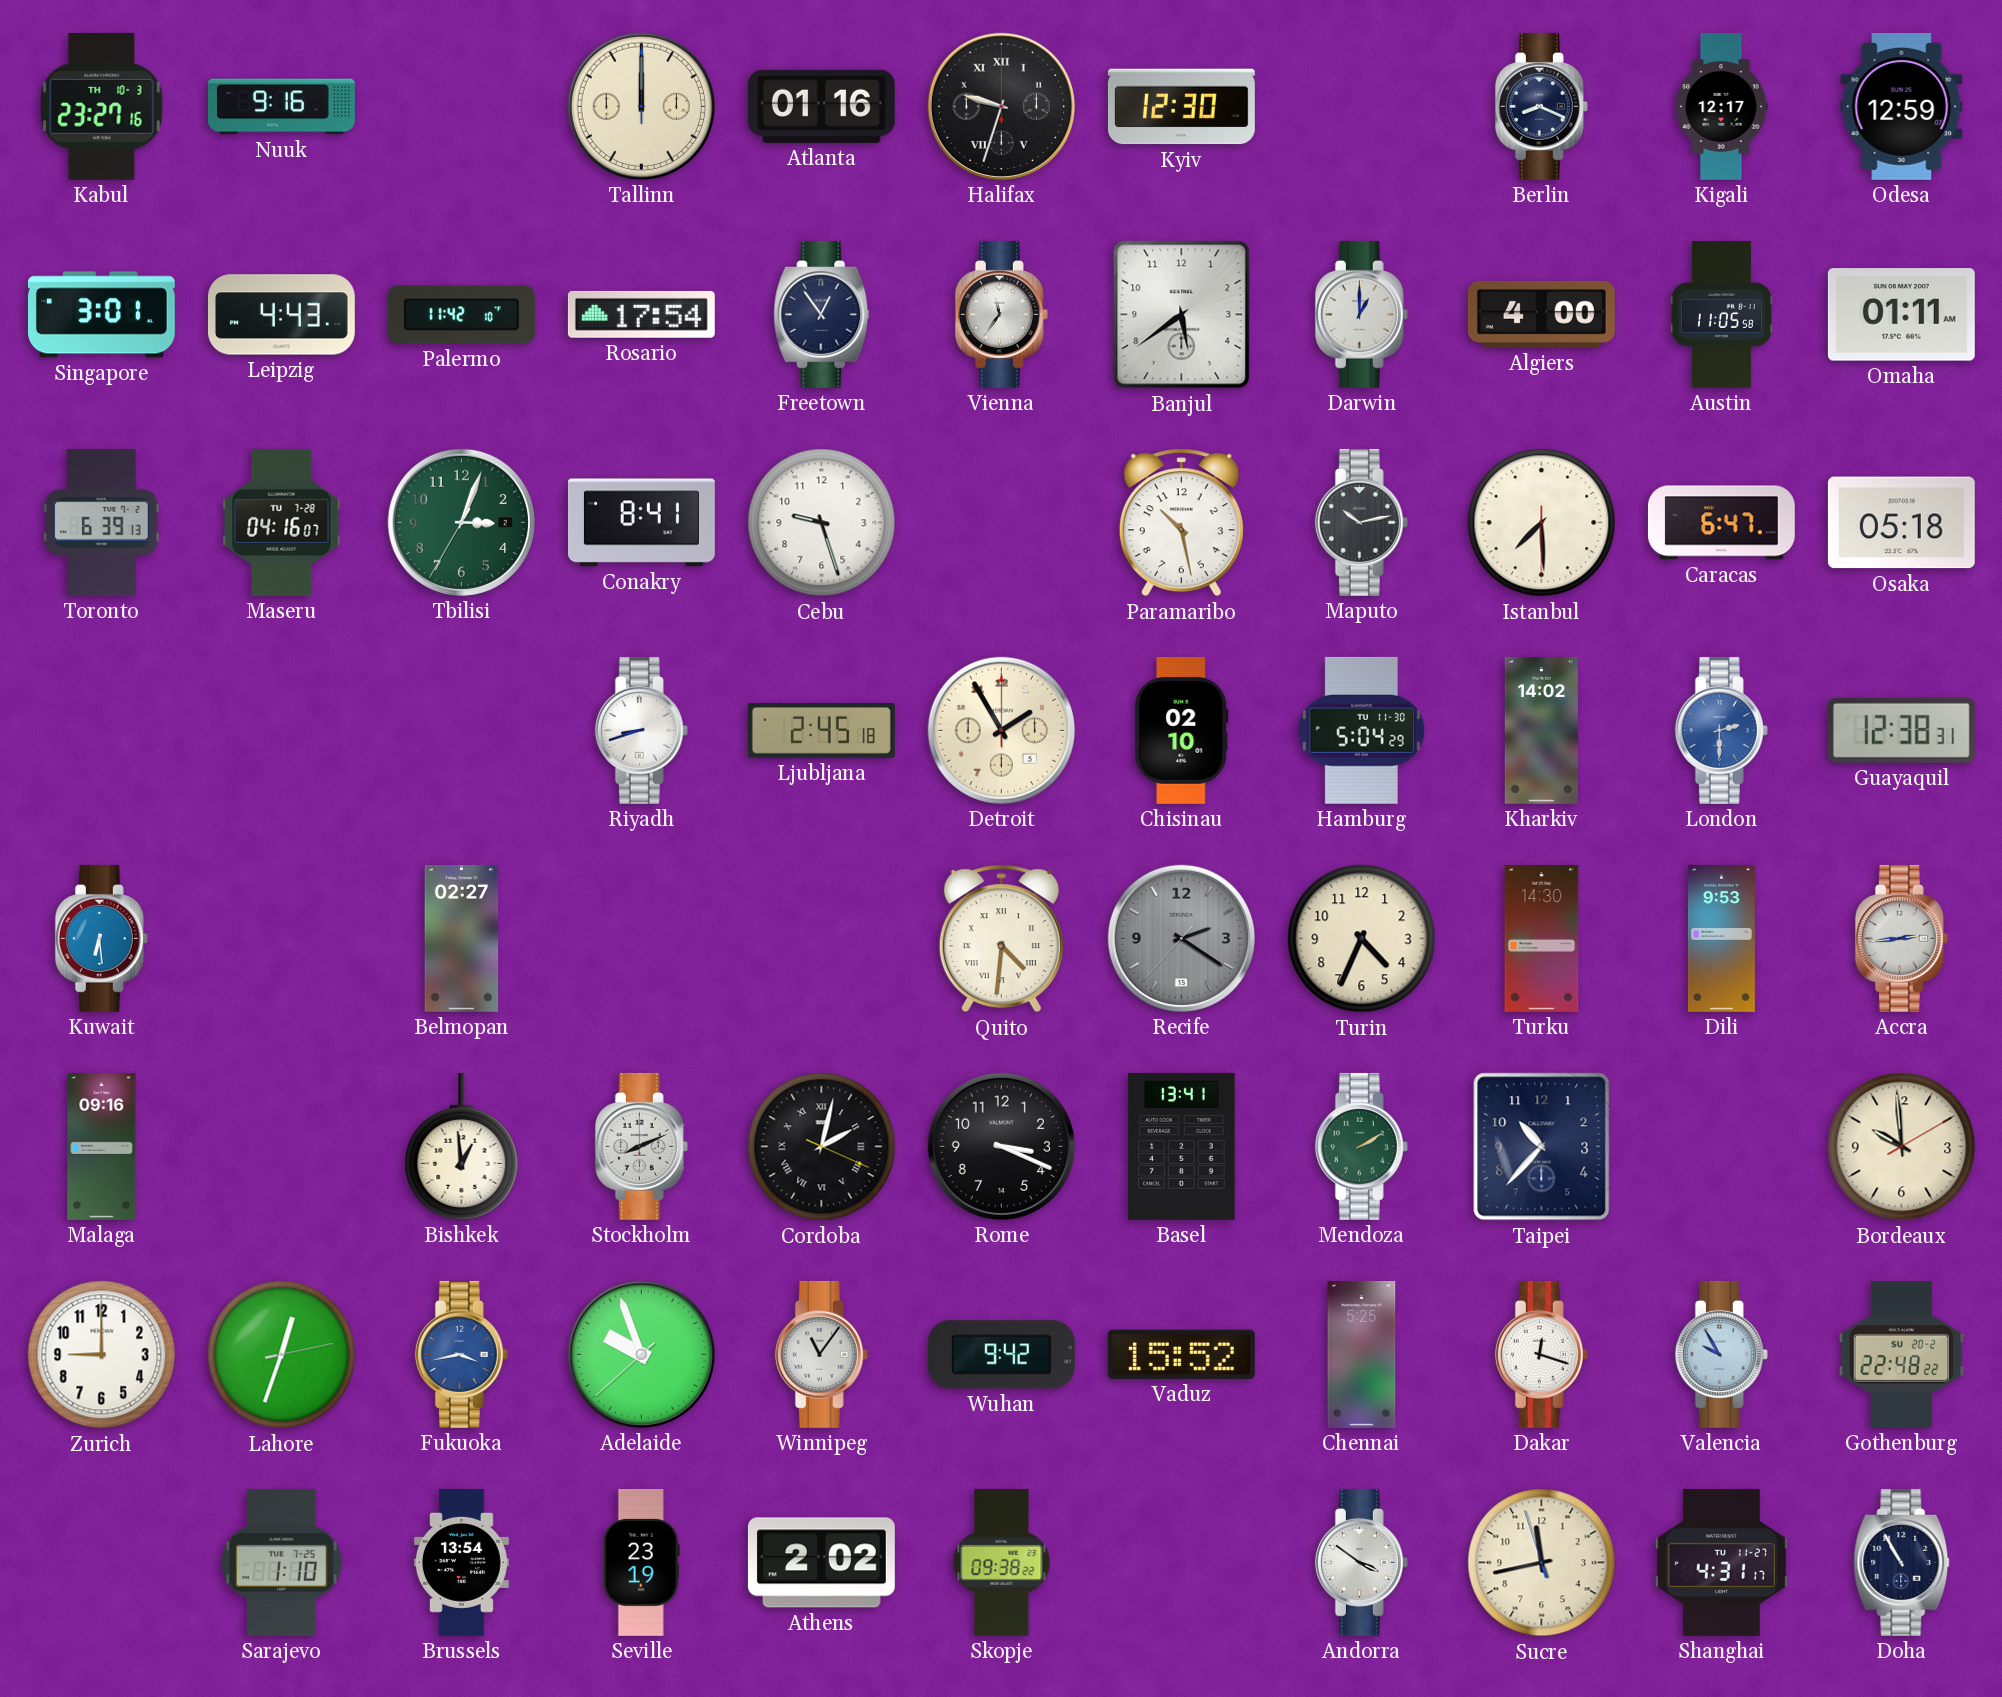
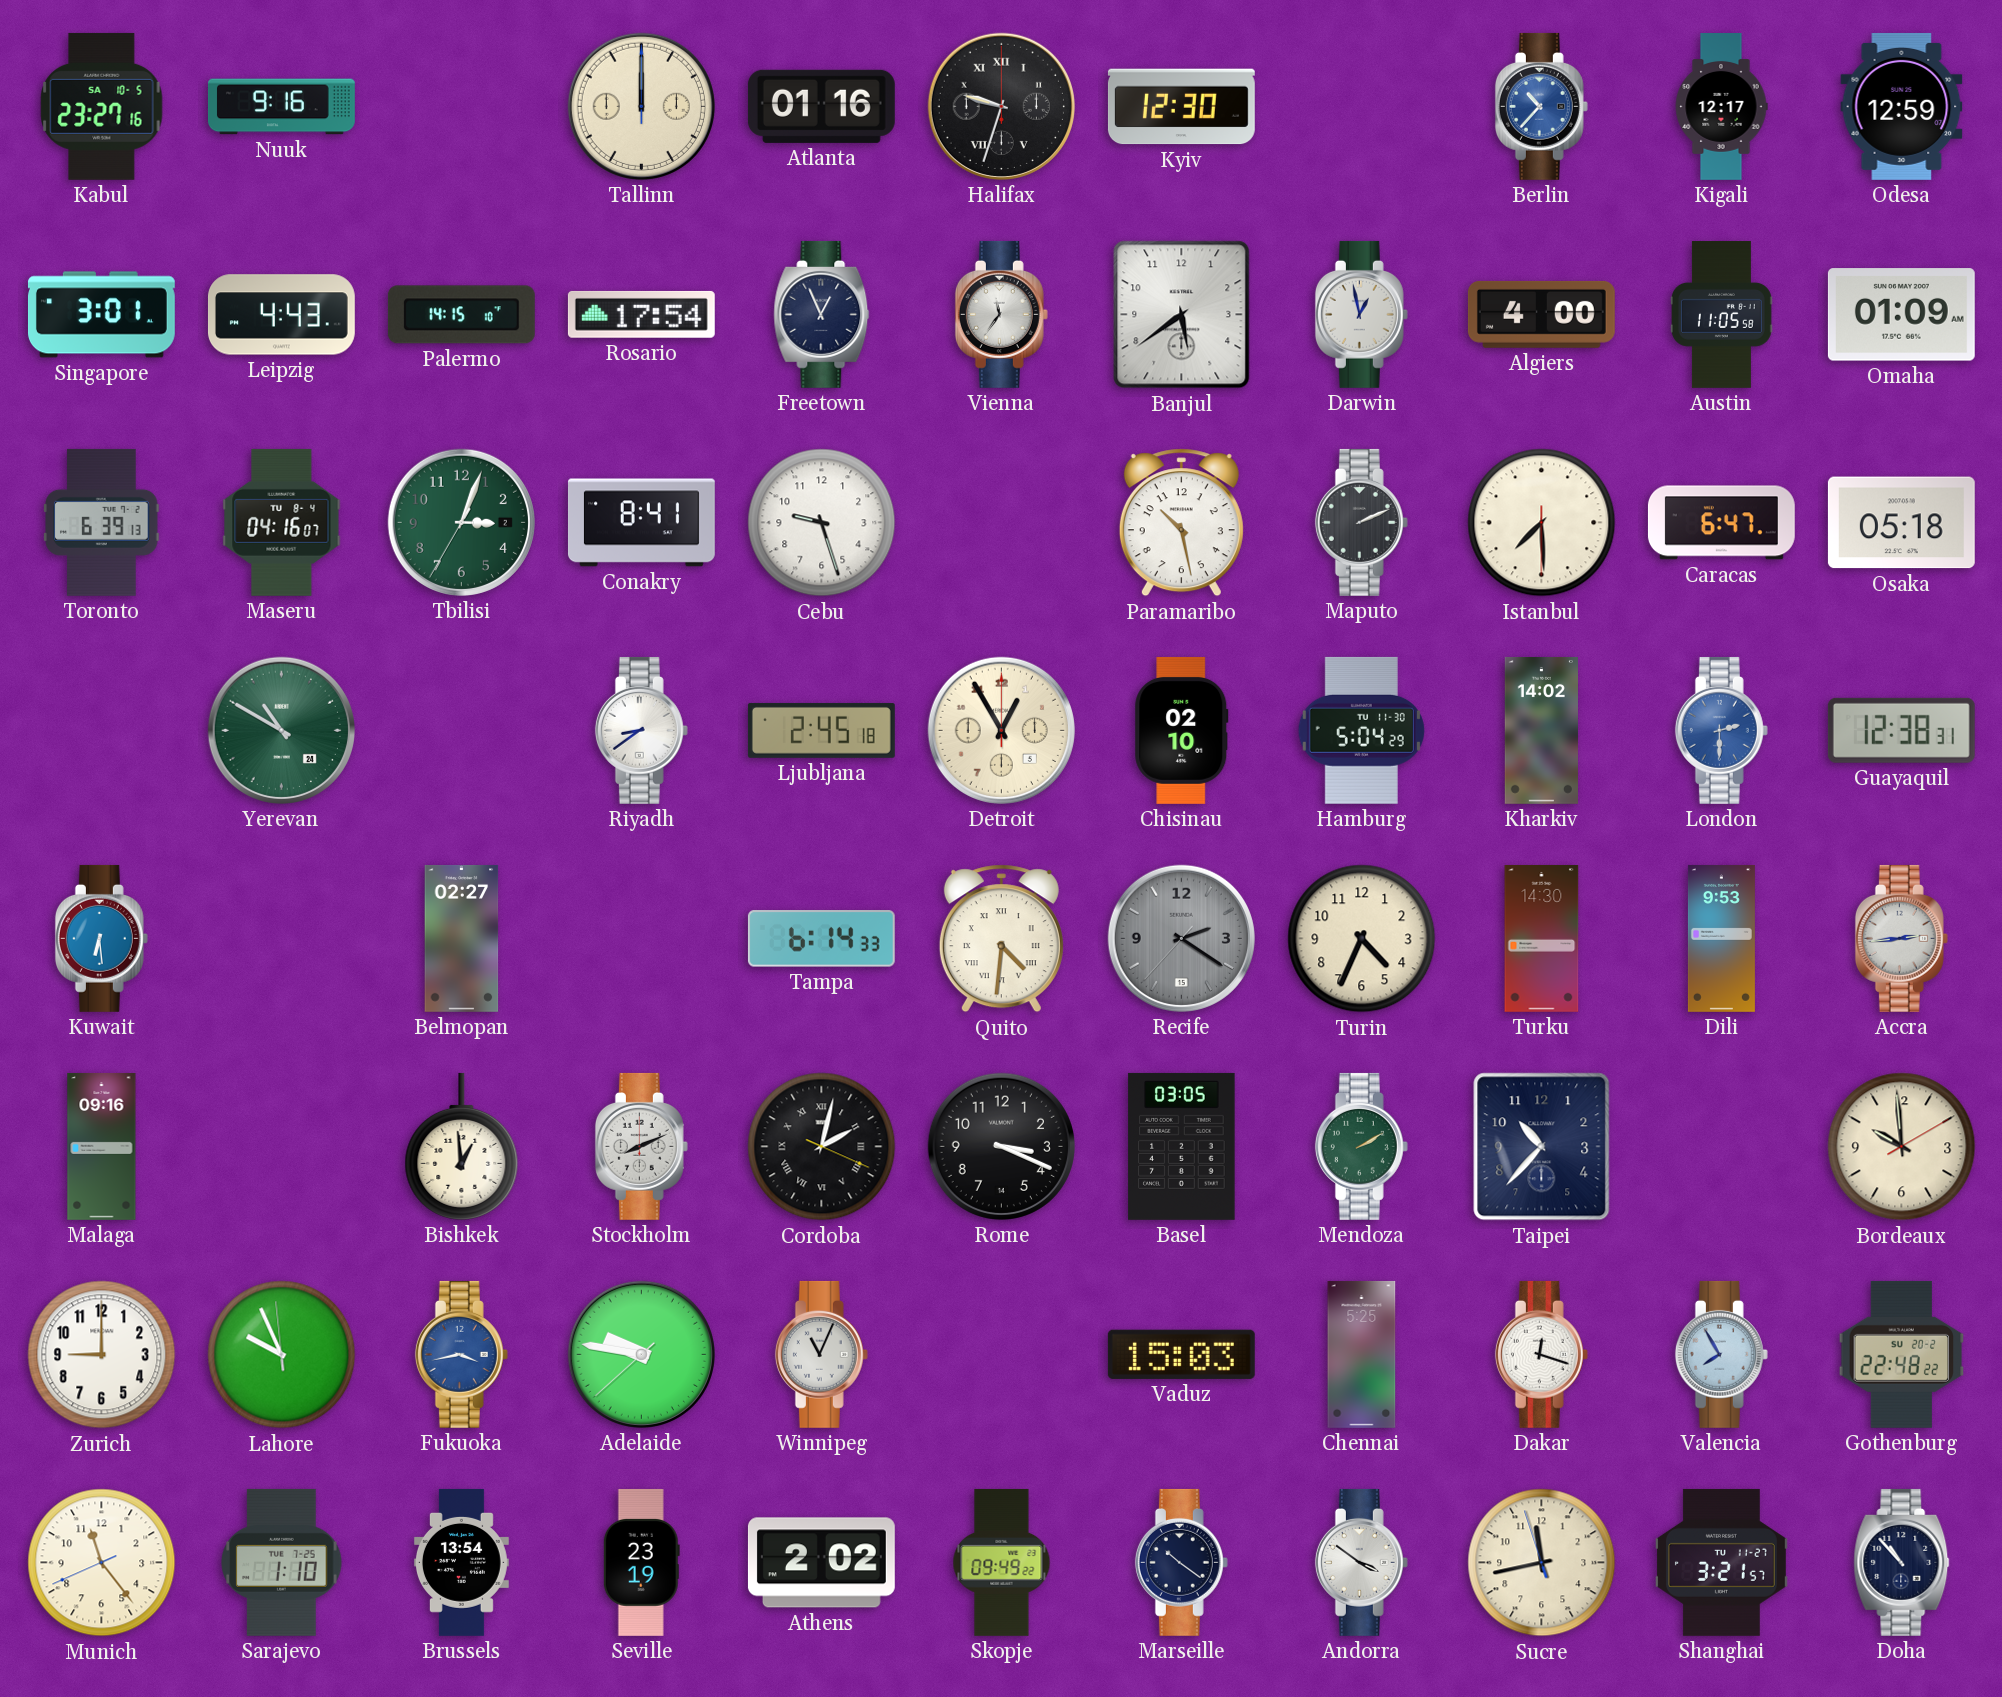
Kabul date: TH 10-3 -> SA 10-5 (102, 106)
Berlin: 8:19 -> 10:37 (1541, 106)
Berlin dial: navy -> blue (1541, 106)
Palermo: 11:42 -> 14:15 (461, 315)
Freetown: 12:54 -> 12:56 (822, 314)
Darwin: 1:00 -> 12:58 (1361, 314)
Omaha: 01:11 -> 01:09 (1901, 315)
Maseru date: TU 7-28 -> TU 8-4 (282, 522)
Maputo: 10:13 -> 2:11 (1361, 522)
Yerevan: none -> 10:50 (281, 730)
Riyadh: 8:42 -> 8:39 (641, 730)
Detroit: 1:55 -> 12:55 (1001, 730)
Tampa: none -> 6:14 (821, 939)
Basel: 13:41 -> 03:05 (1182, 1146)
Lahore: 12:33 -> 9:55 (282, 1355)
Adelaide: 9:56 -> 9:46 (641, 1354)
Winnipeg: 11:06 -> 11:04 (821, 1354)
Wuhan: 9:42 -> none (1001, 1355)
Vaduz: 15:52 -> 15:03 (1181, 1354)
Valencia: 9:55 -> 7:55 (1721, 1354)
Munich: none -> 11:23 (102, 1563)
Skopje: 09:38 -> 09:49 (1002, 1562)
Marseille: none -> 10:21 (1181, 1562)
Shanghai: 4:31 -> 3:21 (1721, 1562)
Doha: 10:55 -> 10:53 (1902, 1562)
